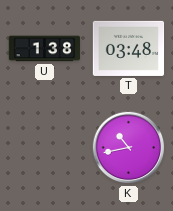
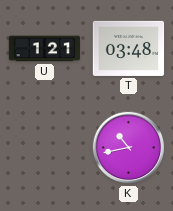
U: 1:38 -> 1:21 (45, 49)
